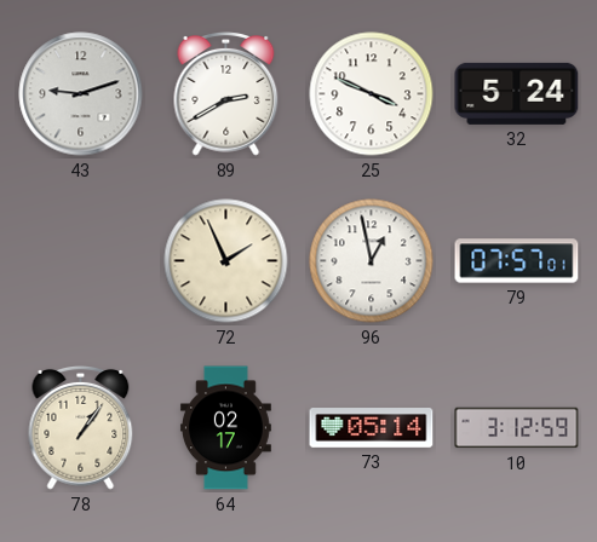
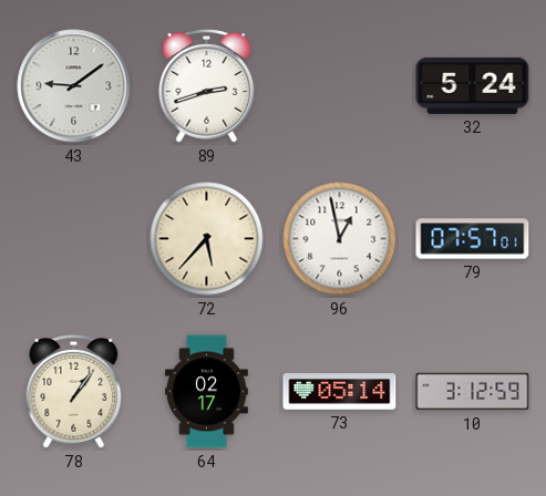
43: 9:12 -> 9:09 (74, 86)
89: 2:40 -> 2:42 (207, 86)
25: 3:49 -> none (372, 94)
72: 1:56 -> 5:37 (207, 239)
